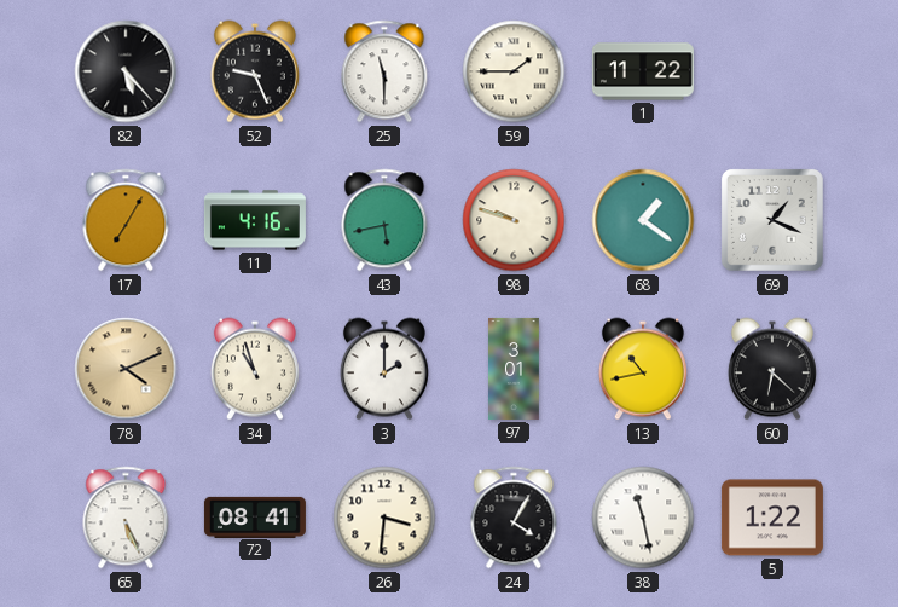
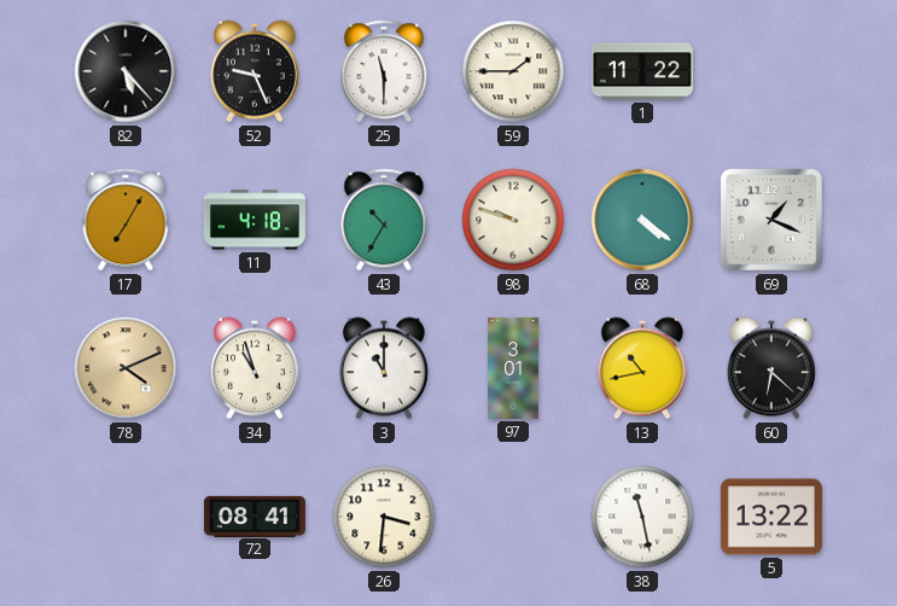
11: 4:16 -> 4:18 (255, 220)
43: 5:43 -> 10:35 (384, 220)
68: 1:21 -> 4:21 (642, 220)
3: 2:00 -> 11:00 (384, 368)
65: 5:26 -> none (126, 518)
24: 4:05 -> none (514, 518)
5: 1:22 -> 13:22 (771, 517)
